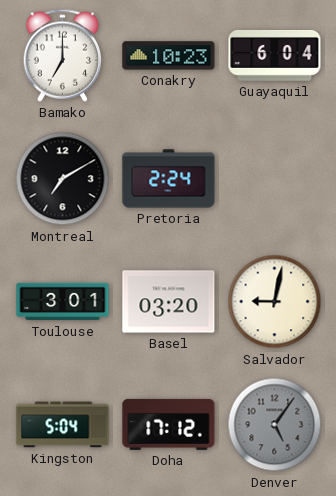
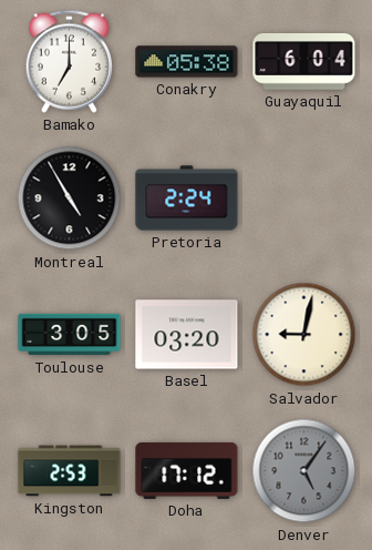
Conakry: 10:23 -> 05:38 (187, 62)
Montreal: 7:10 -> 4:55 (70, 198)
Toulouse: 3:01 -> 3:05 (70, 335)
Kingston: 5:04 -> 2:53 (70, 471)
